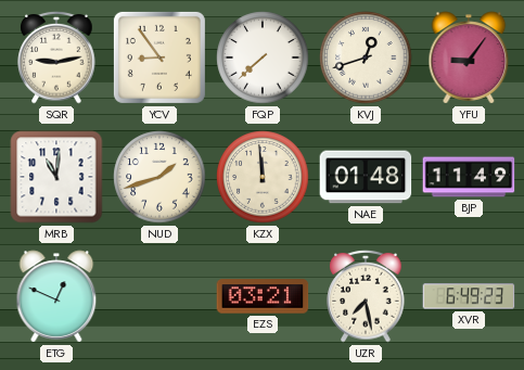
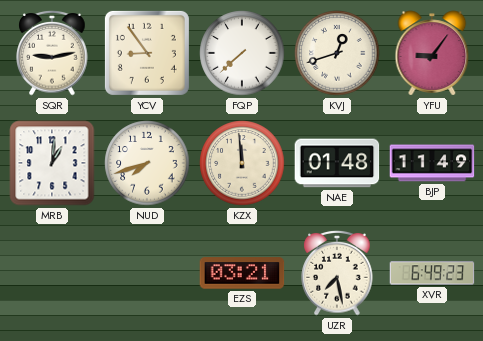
MRB: 11:01 -> 1:01 (52, 163)
NUD: 1:42 -> 7:42 (147, 163)
ETG: 12:49 -> none (56, 296)
